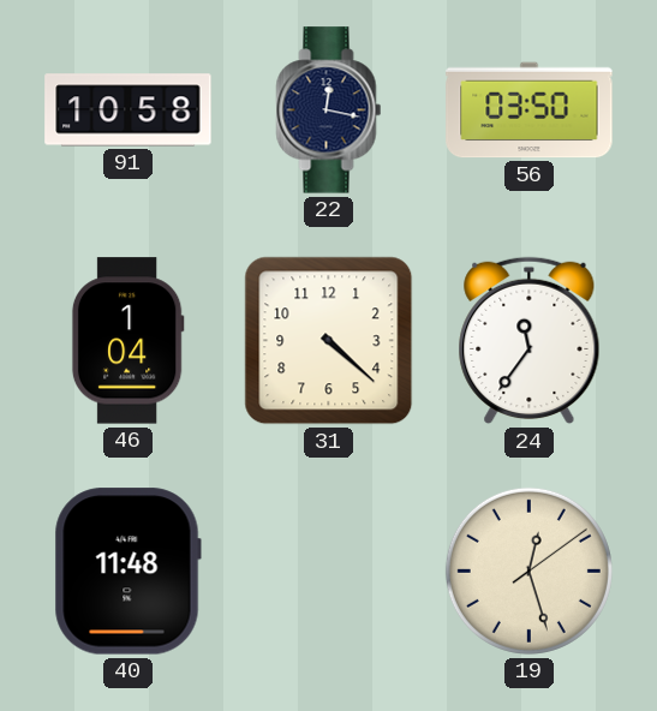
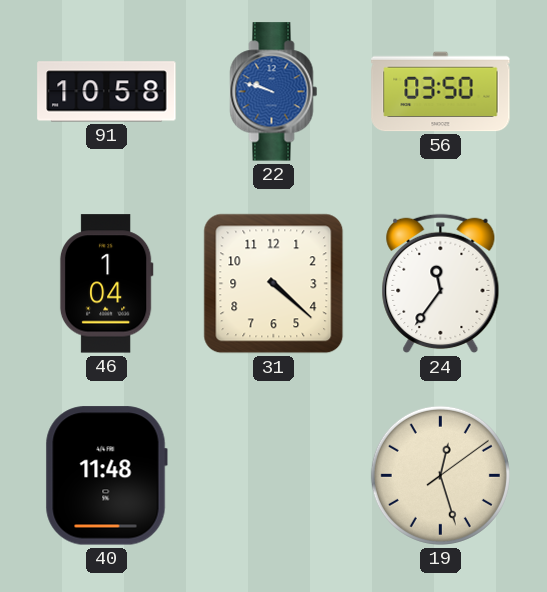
22: 12:17 -> 9:48 (274, 92)
22 dial: navy -> blue (274, 92)
